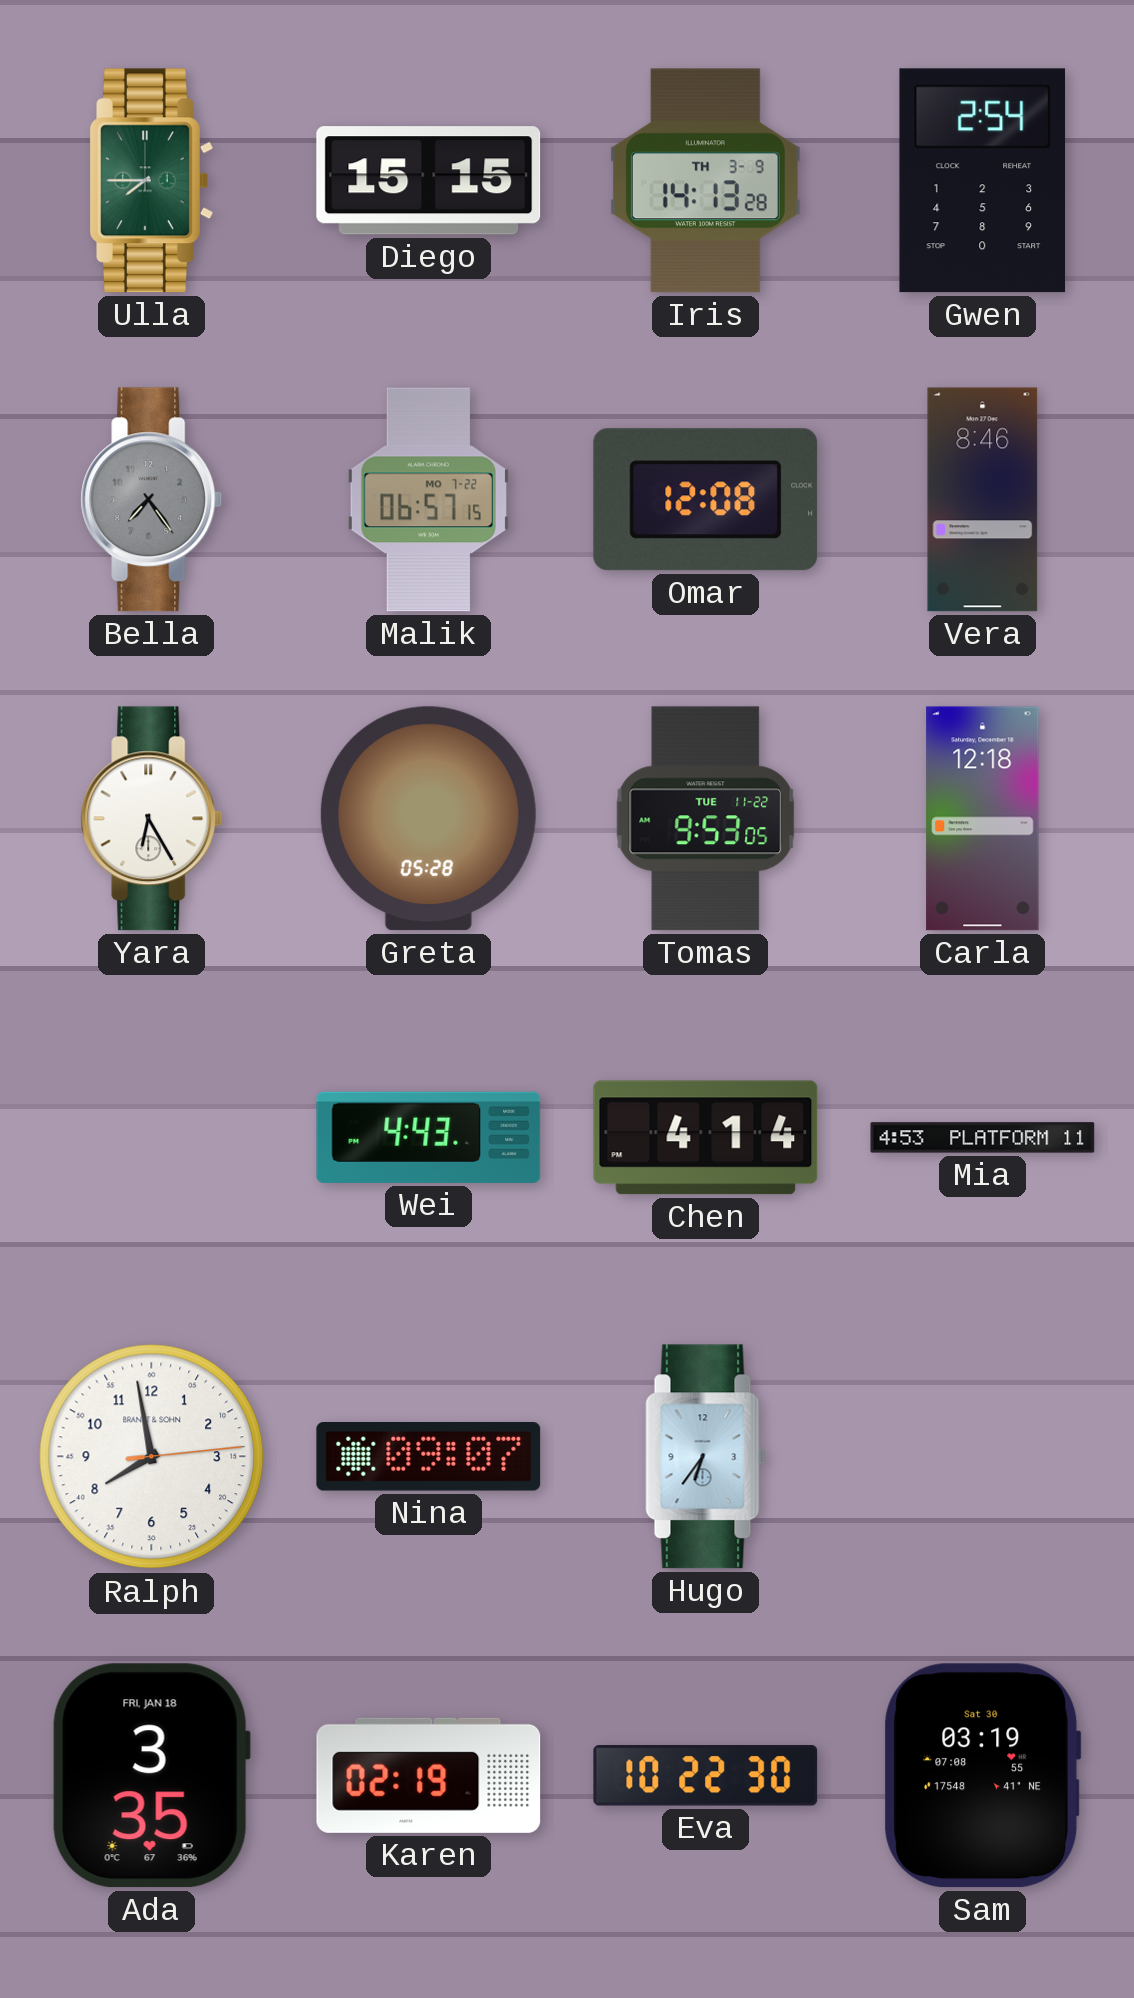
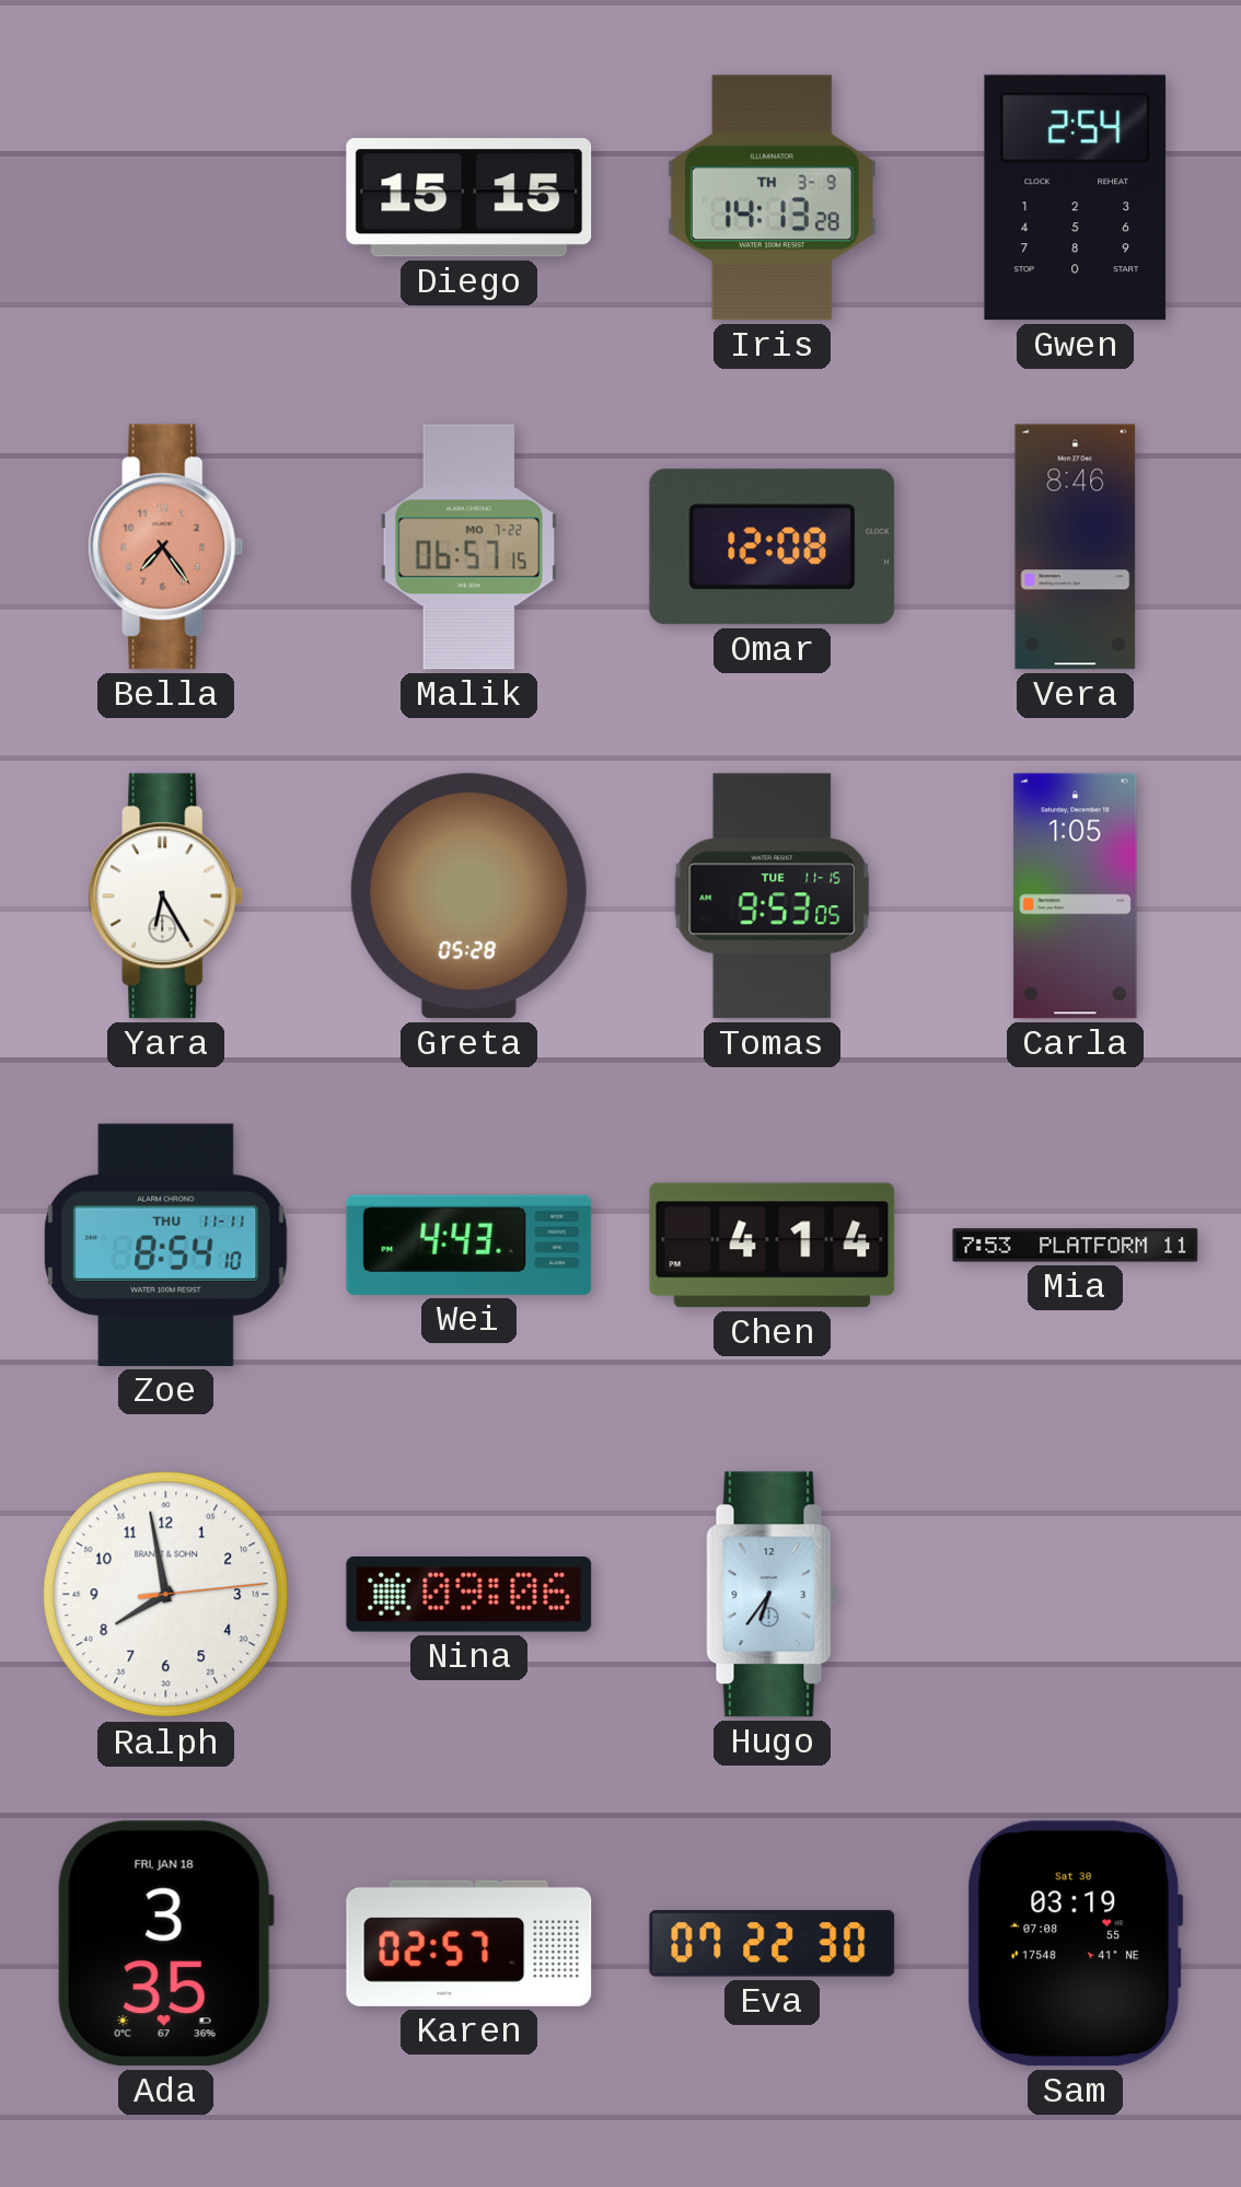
Ulla: 7:45 -> none (152, 181)
Bella dial: grey -> salmon (166, 547)
Tomas date: TUE 11-22 -> TUE 11-15 (773, 896)
Carla: 12:18 -> 1:05 (1076, 896)
Zoe: none -> 8:54 (166, 1245)
Mia: 4:53 -> 7:53 (1076, 1246)
Nina: 09:07 -> 09:06 (469, 1595)
Karen: 02:19 -> 02:57 (469, 1943)
Eva: 10:22 -> 07:22 (773, 1944)
